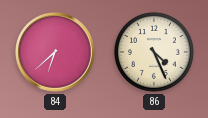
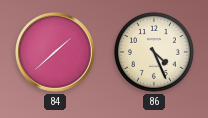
84: 6:38 -> 1:38 (55, 52)
